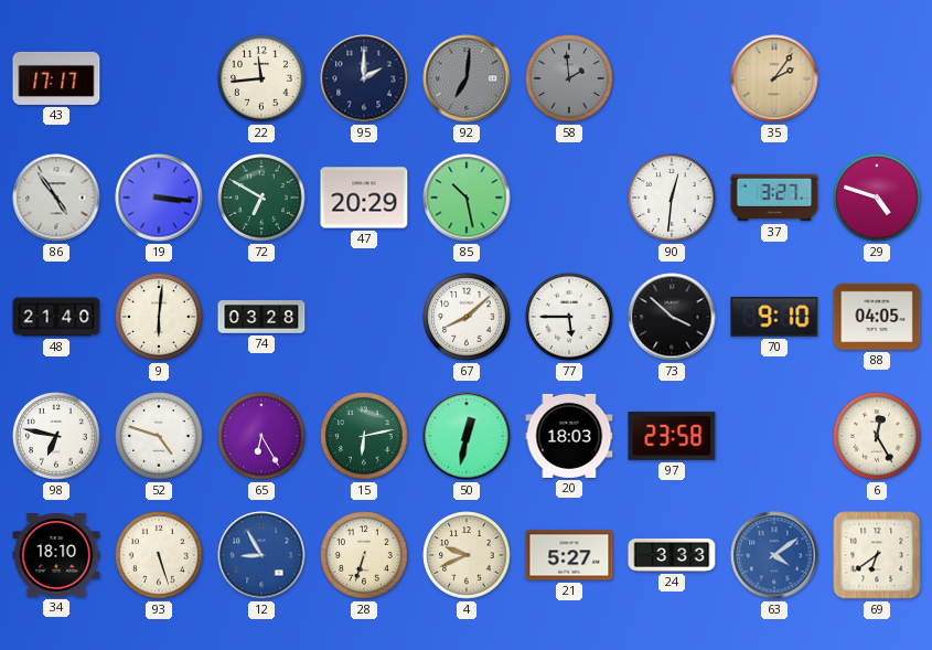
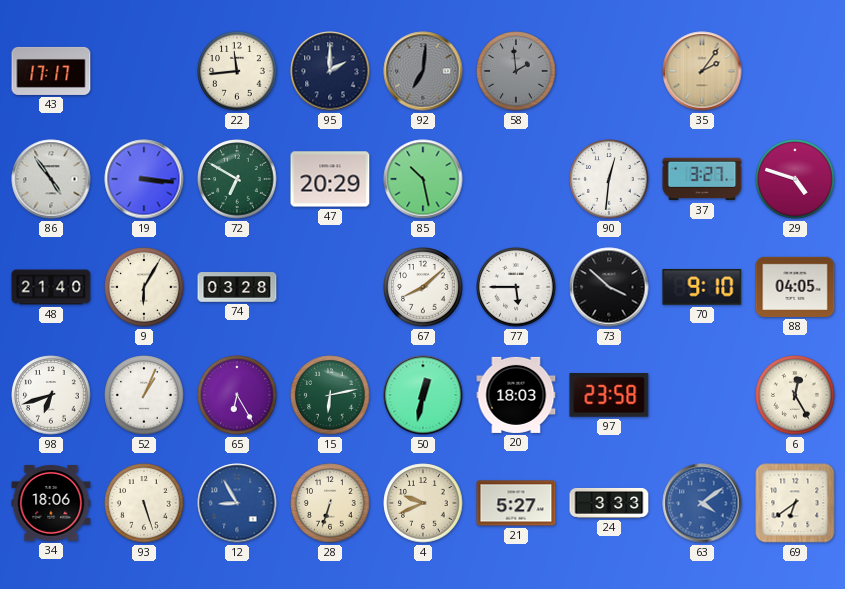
9: 6:01 -> 6:05 (144, 287)
98: 6:47 -> 6:42 (51, 395)
52: 4:48 -> 1:04 (144, 395)
34: 18:10 -> 18:06 (51, 504)
